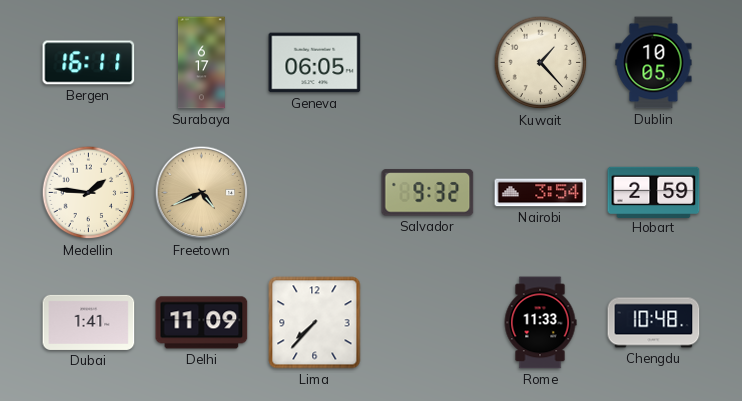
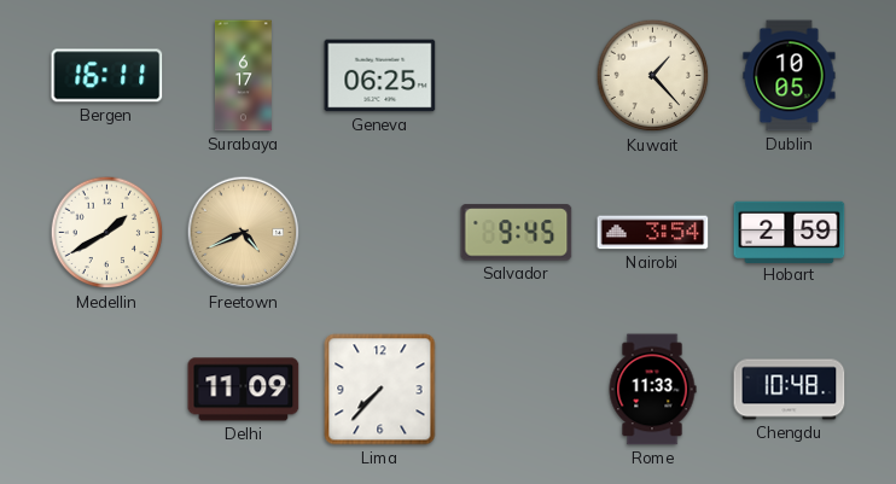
Geneva: 06:05 -> 06:25 (380, 76)
Medellin: 1:46 -> 1:40 (107, 233)
Salvador: 9:32 -> 9:45 (517, 233)
Dubai: 1:41 -> none (89, 322)
